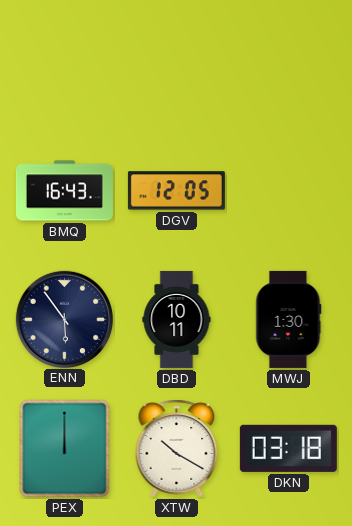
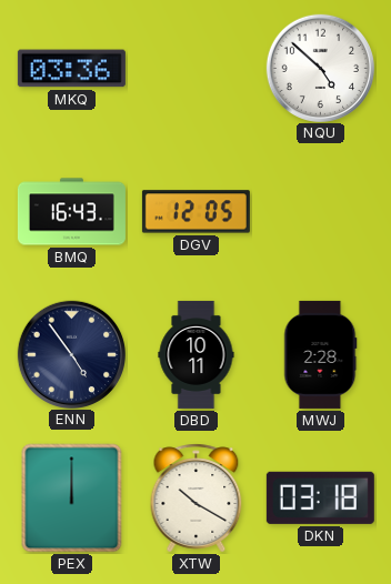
MKQ: none -> 03:36 (71, 69)
NQU: none -> 4:52 (320, 68)
ENN: 5:54 -> 4:54 (71, 354)
MWJ: 1:30 -> 2:28 (320, 354)
